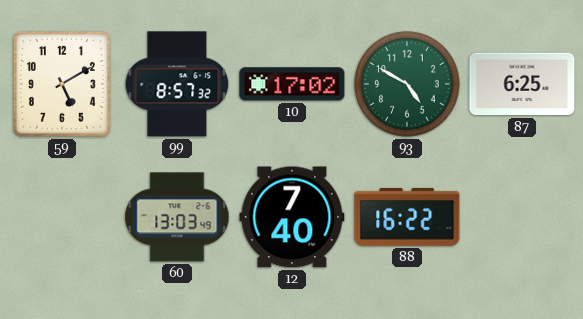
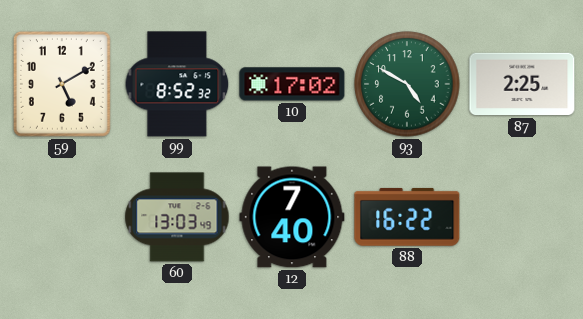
99: 8:57 -> 8:52 (177, 84)
87: 6:25 -> 2:25 (522, 84)
